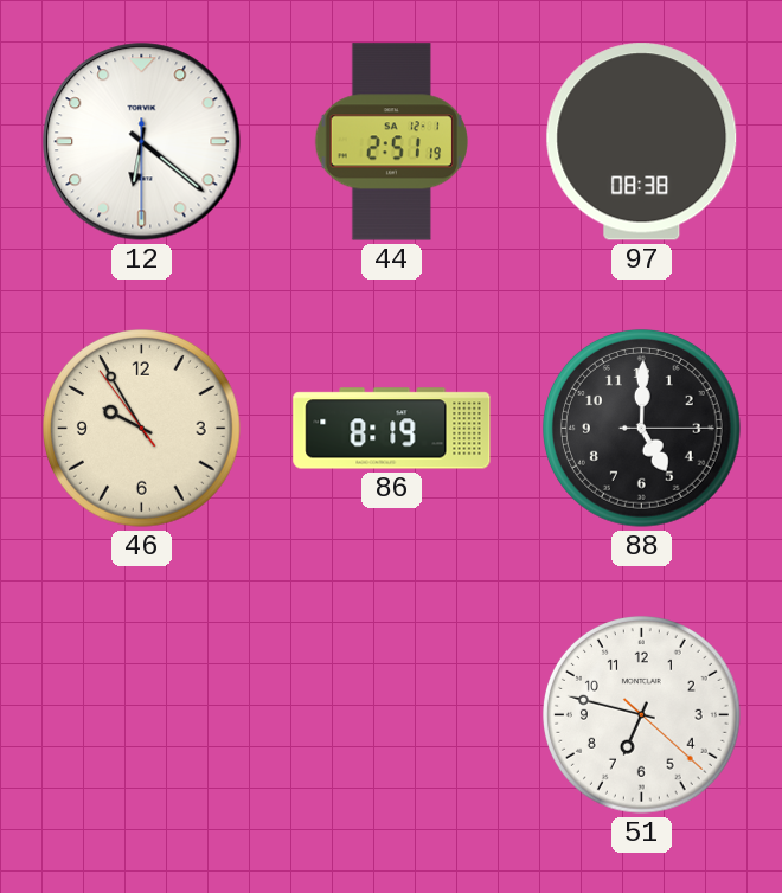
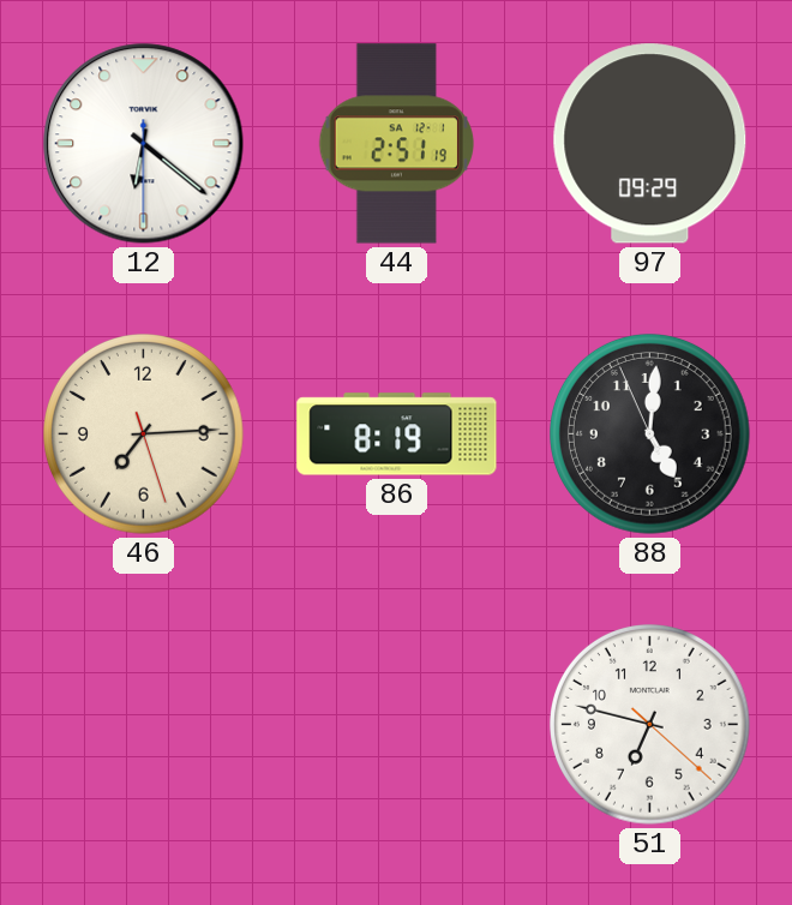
97: 08:38 -> 09:29 (650, 144)
46: 9:54 -> 7:14 (144, 434)
88: 5:00:15 -> 5:00:56 (650, 434)
